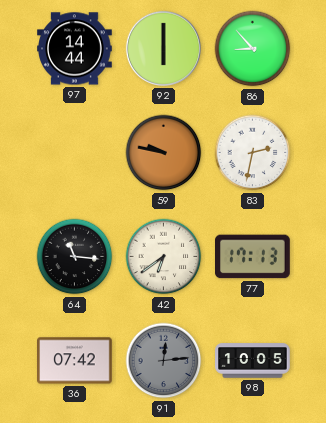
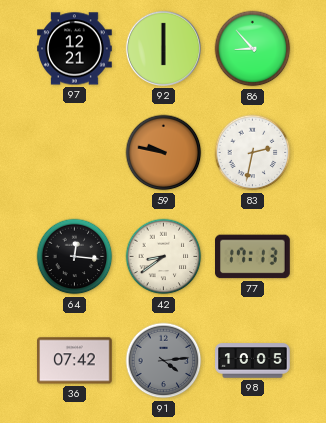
97: 14:44 -> 12:21 (75, 49)
64: 11:16 -> 12:16 (75, 257)
42: 6:39 -> 8:39 (164, 257)
91: 12:14 -> 4:14 (164, 361)
